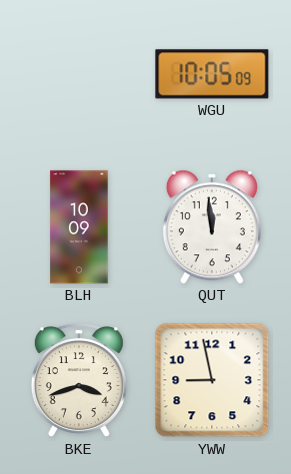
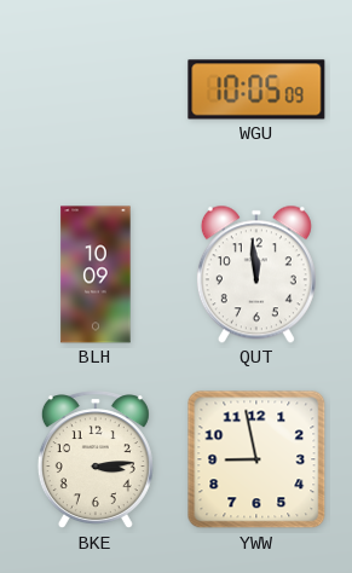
BKE: 3:42 -> 3:14 (96, 461)
